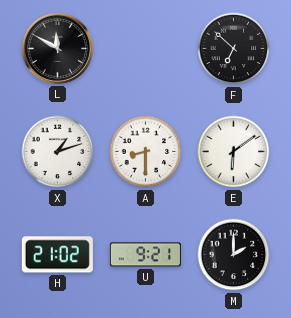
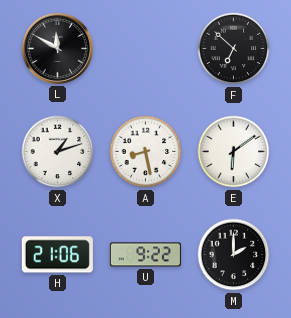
A: 8:30 -> 8:28 (146, 152)
H: 21:02 -> 21:06 (57, 255)
U: 9:21 -> 9:22 (145, 255)
